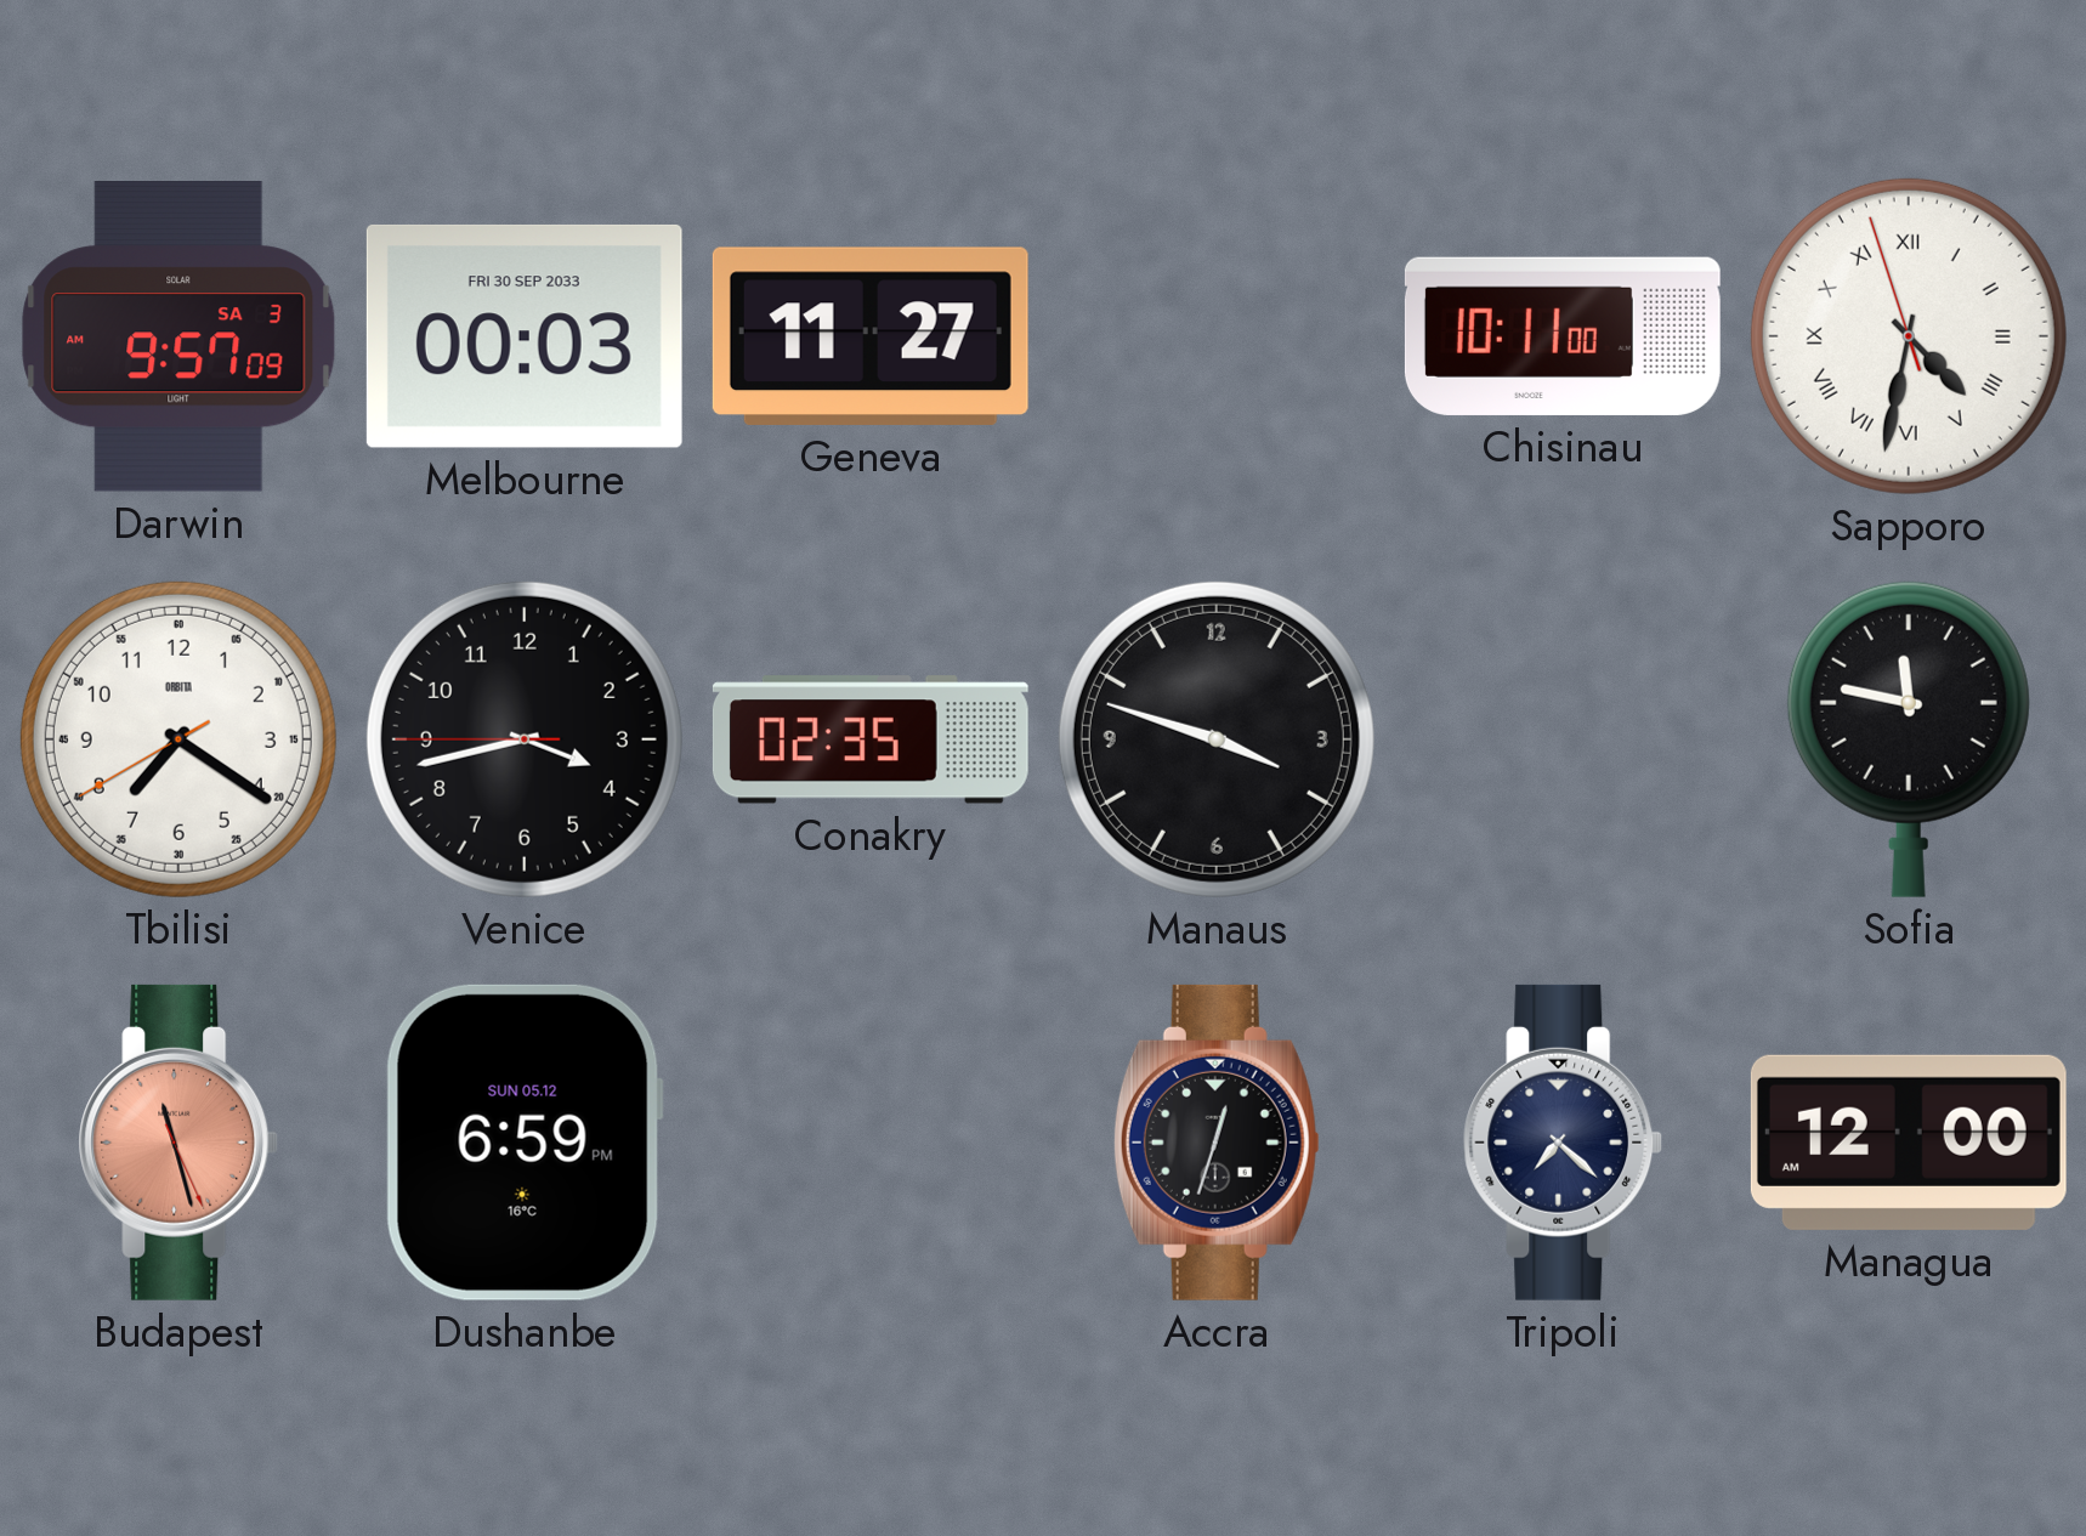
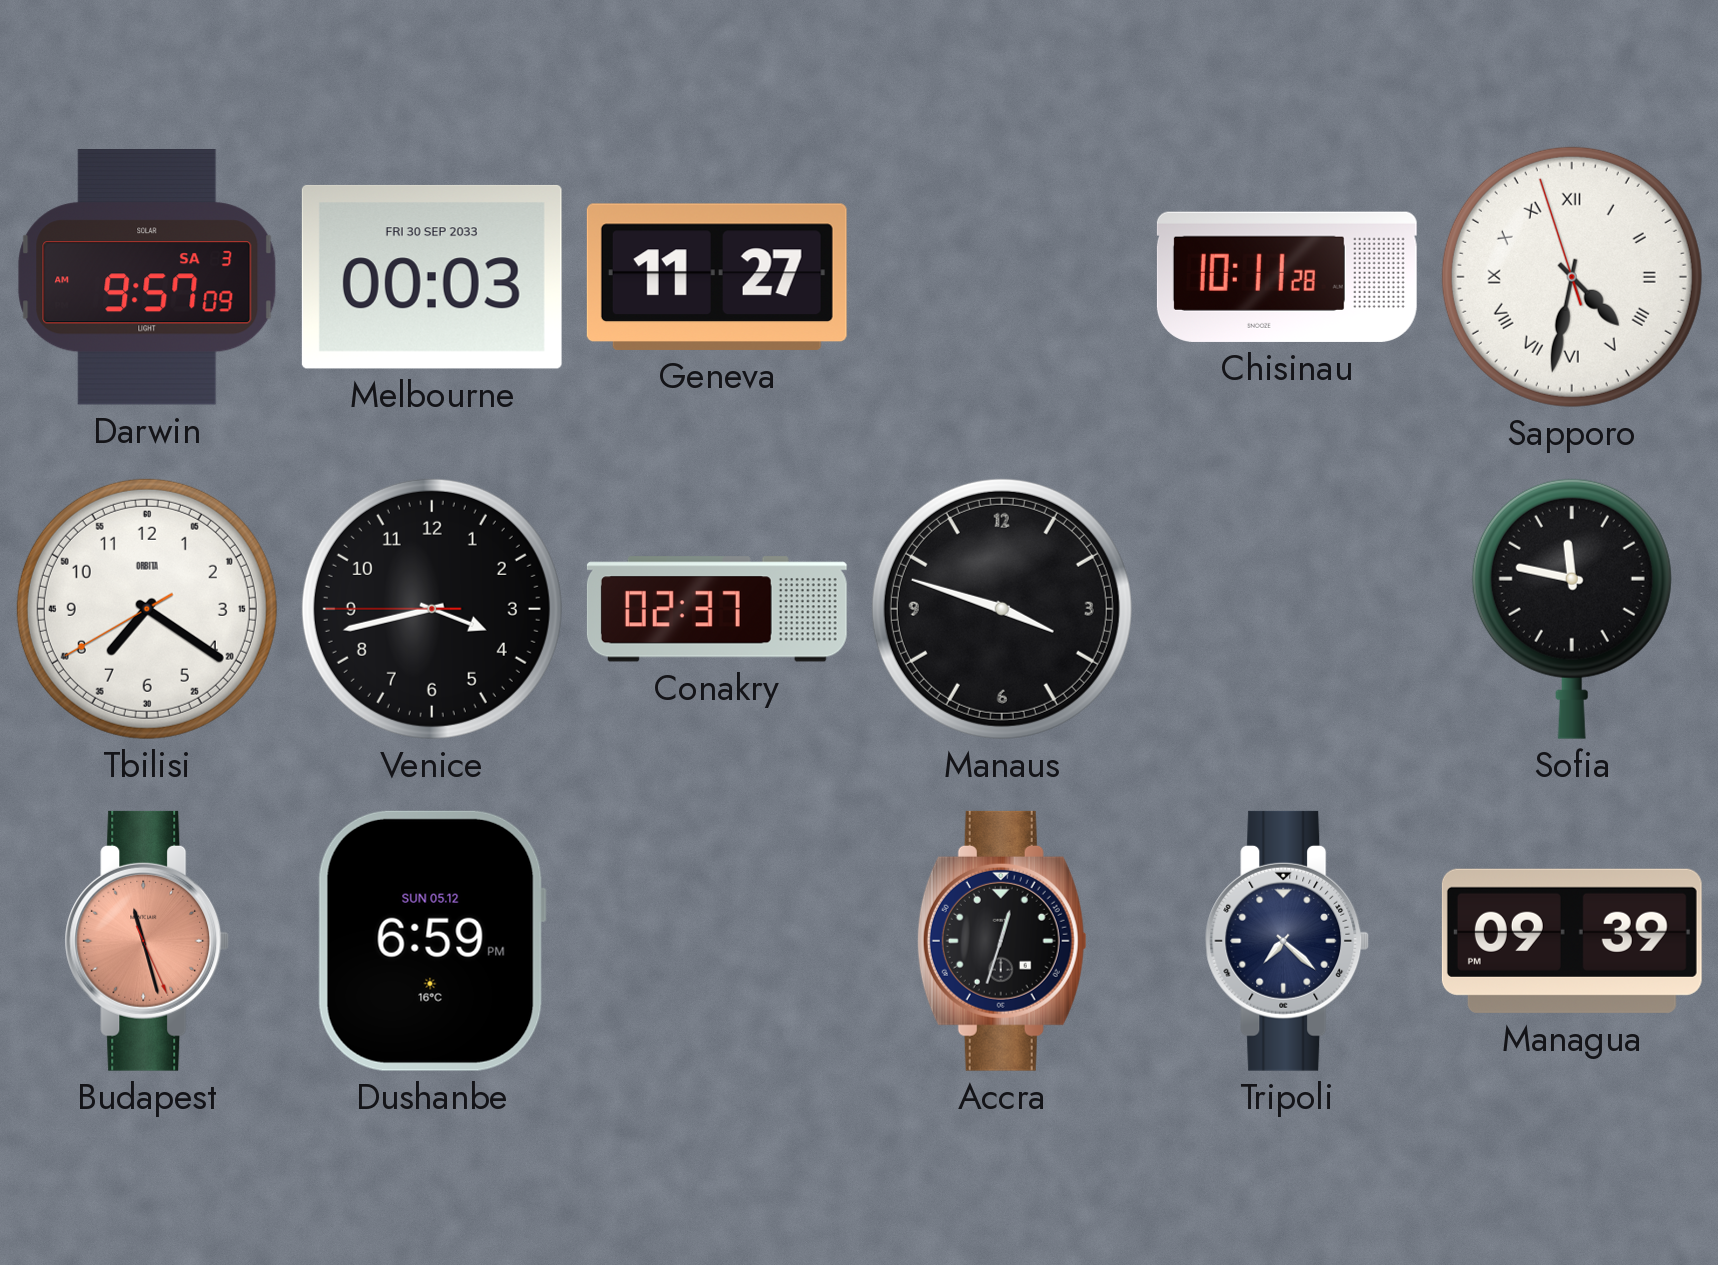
Chisinau: 10:11:00 -> 10:11:28 (1287, 277)
Conakry: 02:35 -> 02:37 (717, 609)
Managua: 12:00 -> 09:39 (1572, 941)
